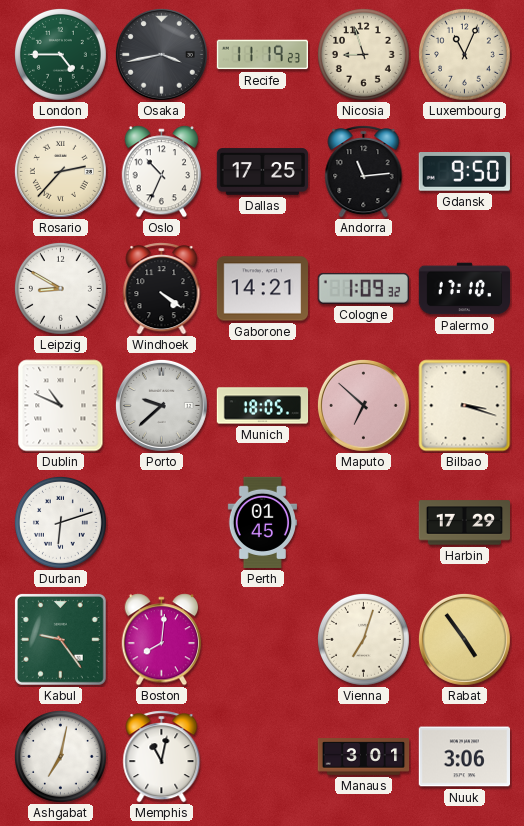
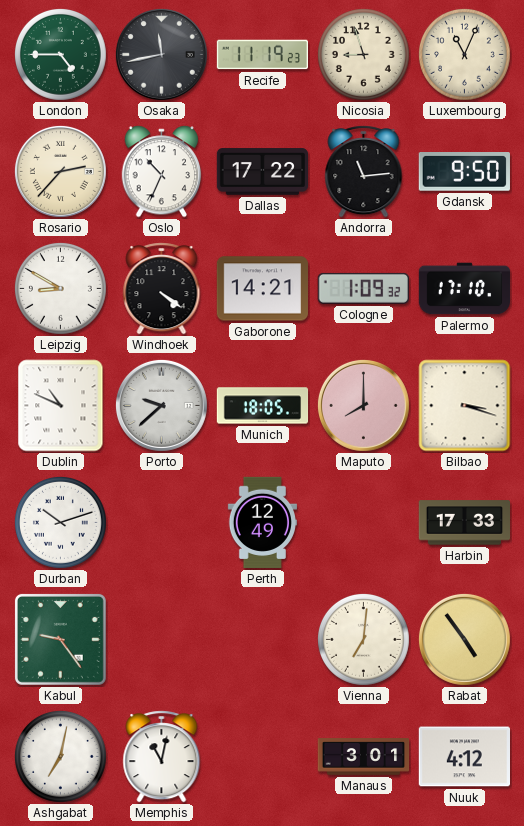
Osaka: 3:43 -> 11:43 (161, 54)
Dallas: 17:25 -> 17:22 (263, 172)
Maputo: 6:52 -> 8:00 (363, 405)
Durban: 6:12 -> 10:12 (60, 522)
Perth: 01:45 -> 12:49 (262, 523)
Harbin: 17:29 -> 17:33 (464, 523)
Boston: 8:01 -> none (162, 640)
Vienna: 7:03 -> 7:01 (363, 639)
Nuuk: 3:06 -> 4:12 (464, 757)
